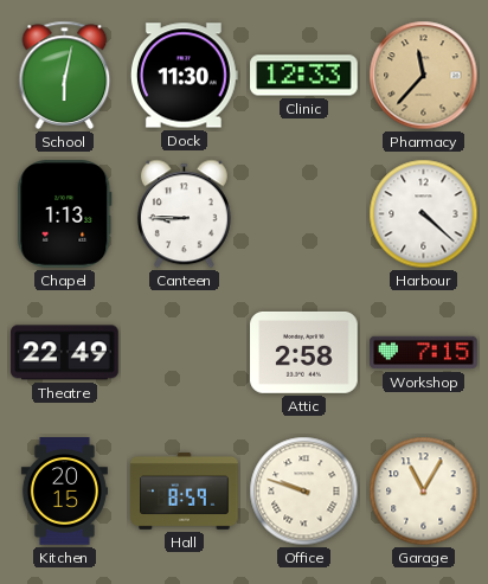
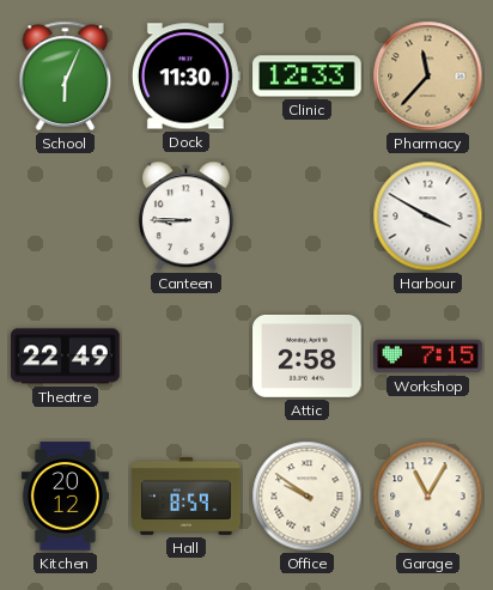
School: 6:02 -> 6:04 (66, 75)
Chapel: 1:13 -> none (65, 214)
Harbour: 4:22 -> 3:50 (428, 217)
Kitchen: 20:15 -> 20:12 (65, 497)
Office: 9:48 -> 9:51 (308, 497)
